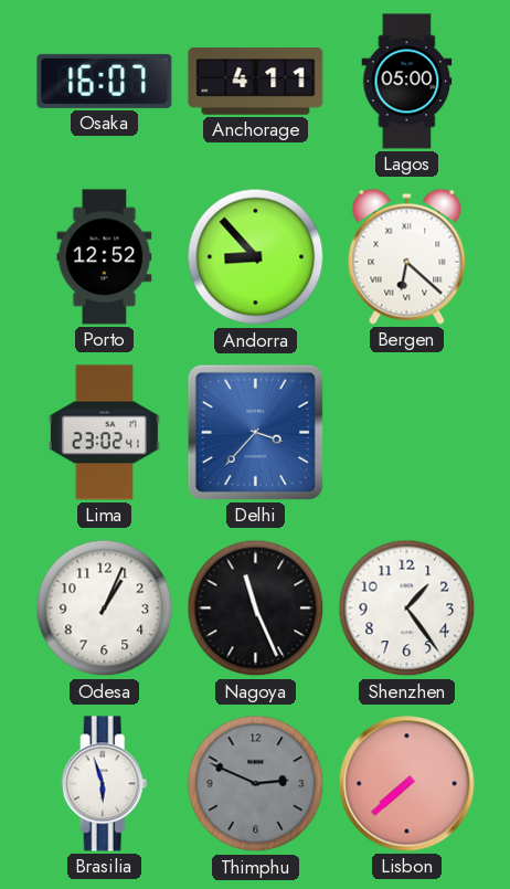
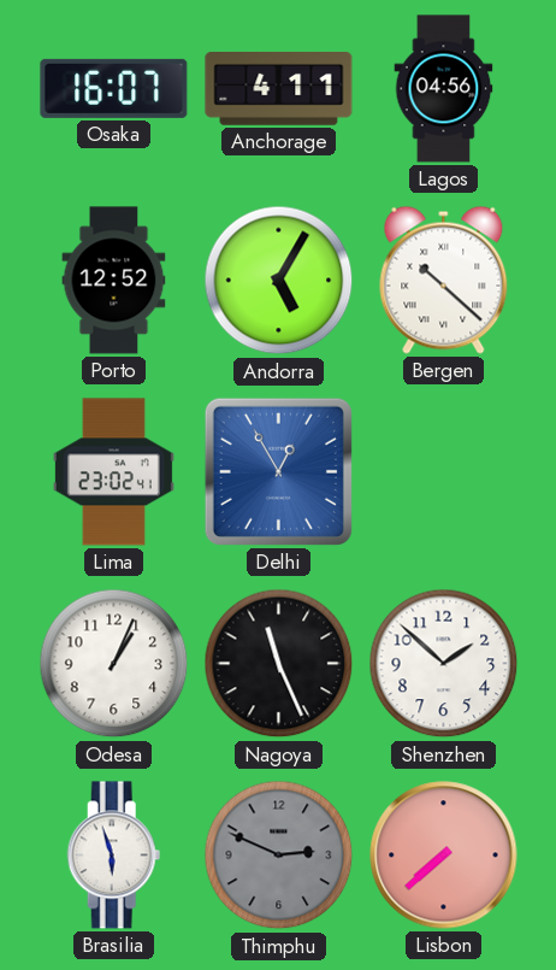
Lagos: 05:00 -> 04:56 (444, 89)
Andorra: 8:53 -> 5:05 (279, 281)
Bergen: 6:22 -> 10:22 (444, 280)
Delhi: 3:37 -> 12:55 (278, 471)
Shenzhen: 1:24 -> 1:52 (444, 664)
